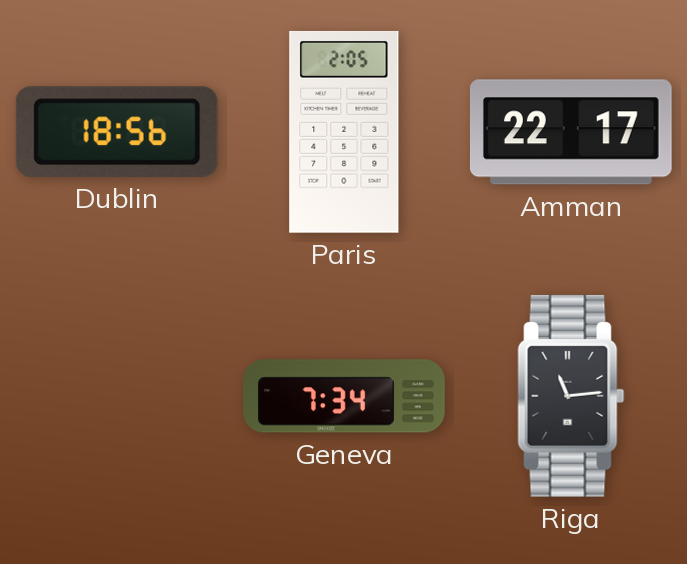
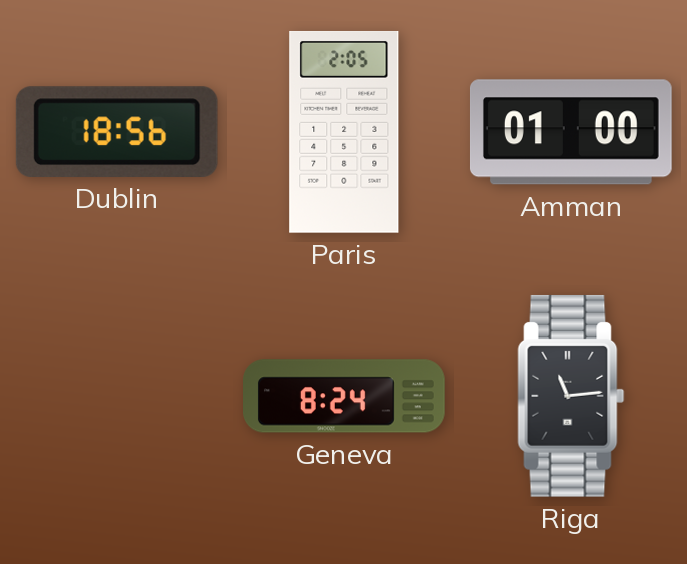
Amman: 22:17 -> 01:00 (571, 132)
Geneva: 7:34 -> 8:24 (345, 396)
